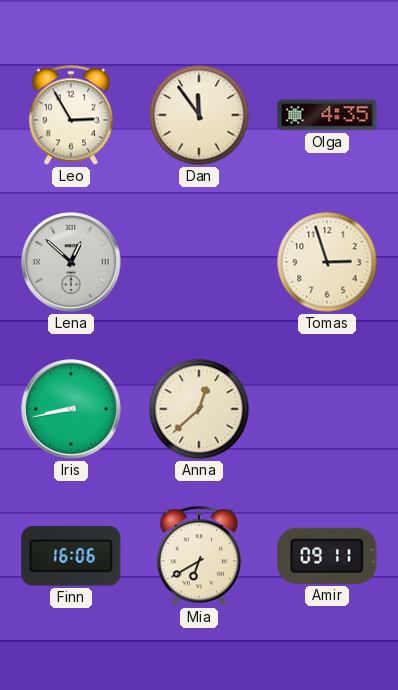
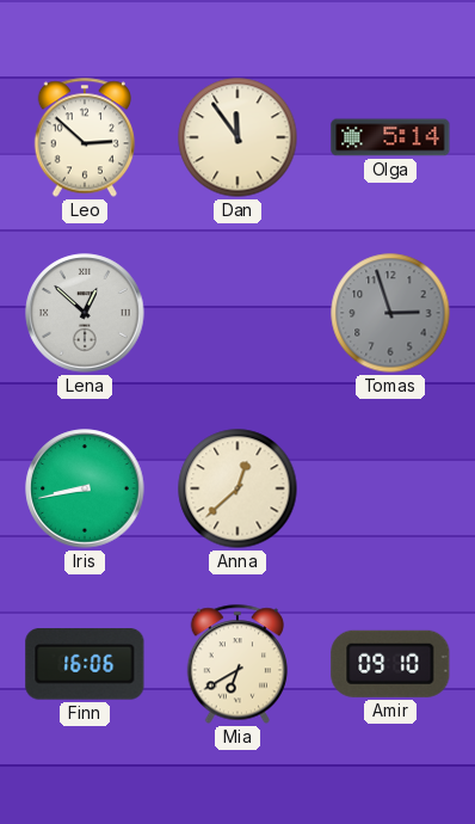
Leo: 2:55 -> 2:52 (84, 137)
Olga: 4:35 -> 5:14 (390, 137)
Tomas dial: cream -> grey (390, 313)
Amir: 09:11 -> 09:10 (390, 664)
